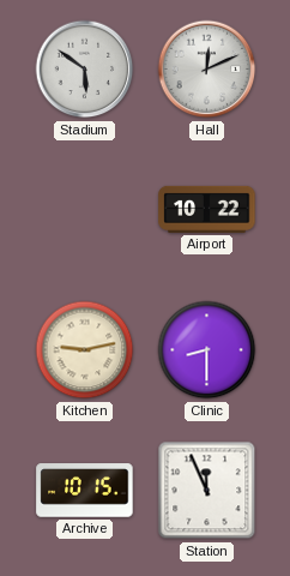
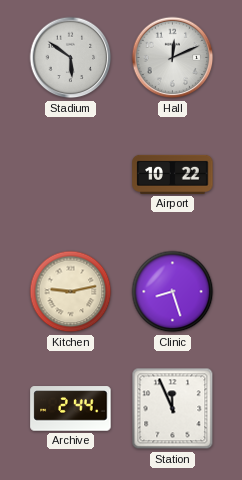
Clinic: 8:30 -> 8:27 (173, 292)
Archive: 10:15 -> 2:44 (71, 409)
